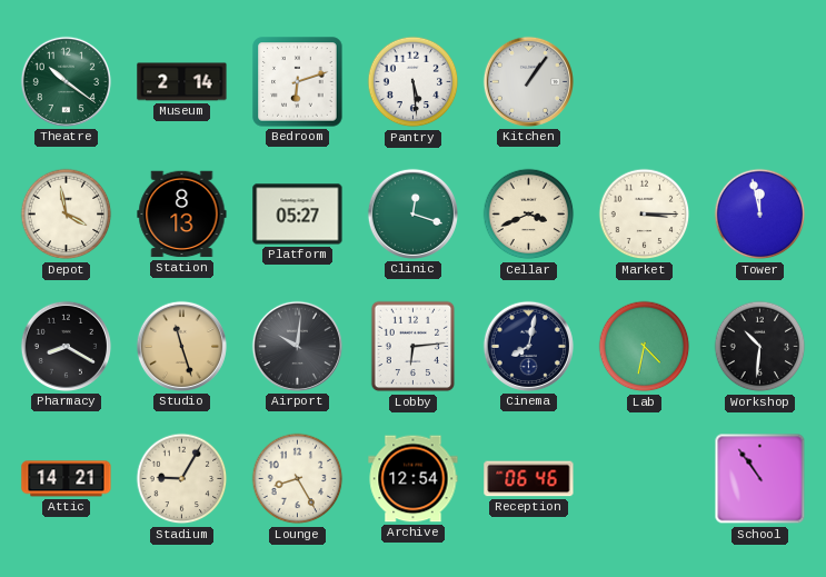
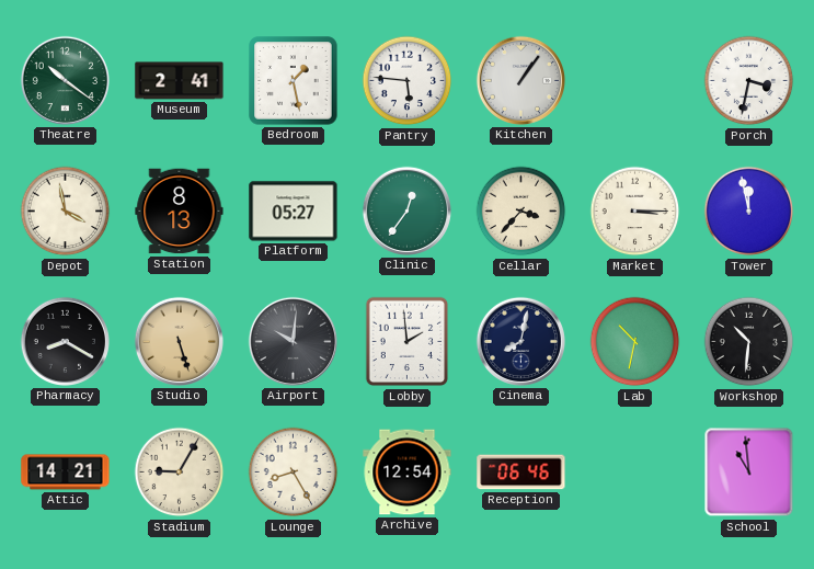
Museum: 2:14 -> 2:41 (180, 81)
Bedroom: 6:12 -> 1:28 (294, 81)
Pantry: 5:29 -> 5:46 (408, 81)
Porch: none -> 3:32 (749, 81)
Clinic: 12:18 -> 12:36 (406, 210)
Cellar: 3:41 -> 3:37 (521, 212)
Studio: 11:27 -> 5:27 (179, 341)
Lobby: 6:14 -> 1:59 (408, 342)
Lab: 4:32 -> 10:32 (635, 342)
School: 10:54 -> 10:59 (749, 473)
